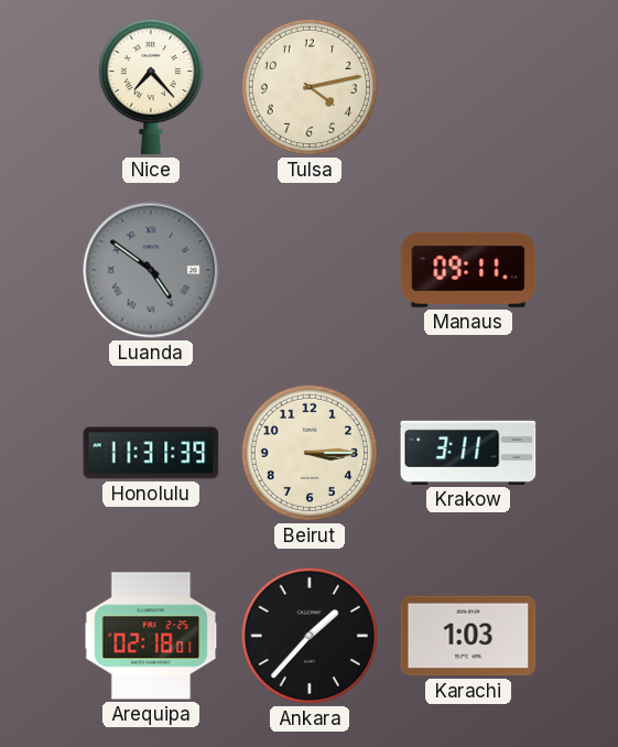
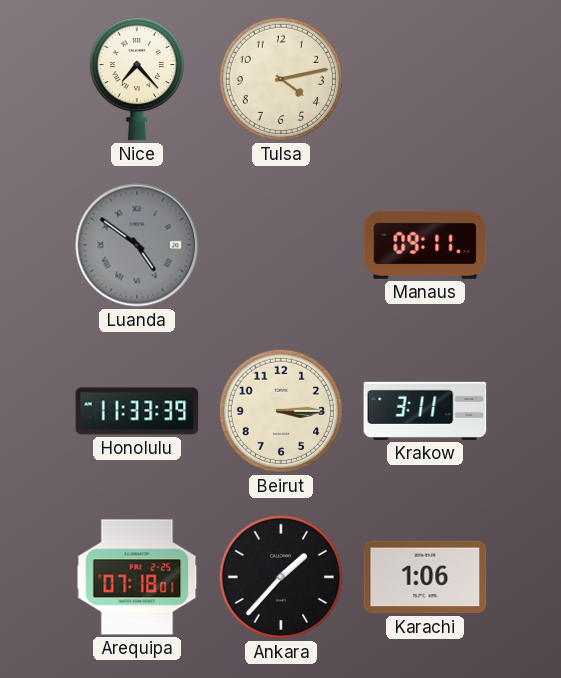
Honolulu: 11:31 -> 11:33 (137, 411)
Arequipa: 02:18 -> 07:18 (137, 577)
Karachi: 1:03 -> 1:06 (425, 577)
